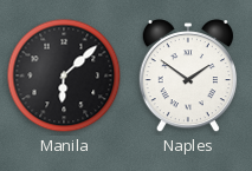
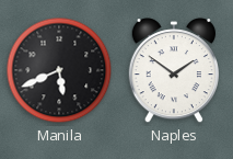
Manila: 6:08 -> 5:41 (59, 70)
